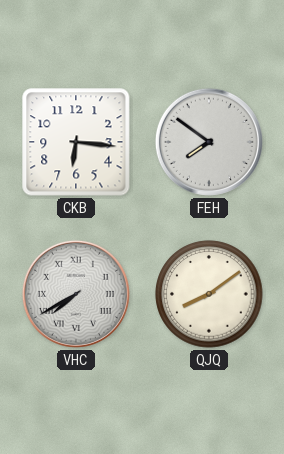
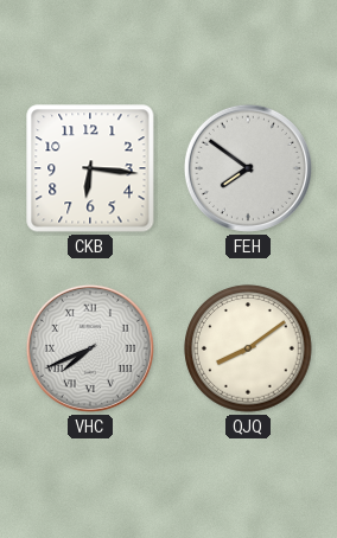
VHC: 7:40 -> 7:41 (90, 348)
